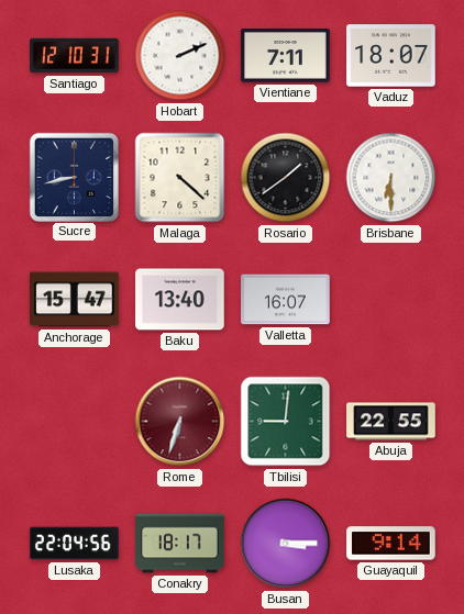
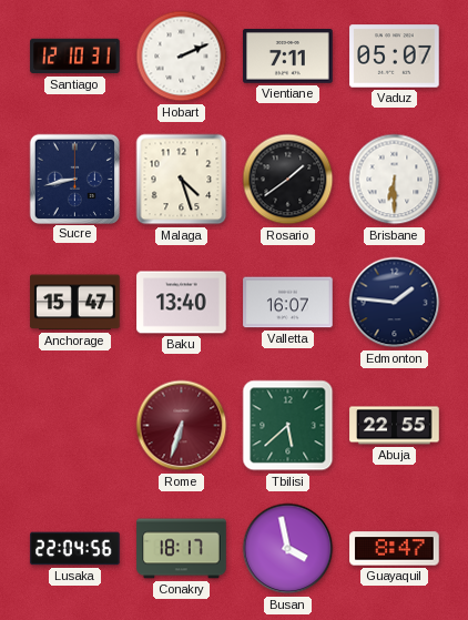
Vaduz: 18:07 -> 05:07 (395, 57)
Malaga: 4:22 -> 4:27 (182, 180)
Edmonton: none -> 1:46 (395, 303)
Tbilisi: 9:01 -> 5:38 (288, 426)
Busan: 3:15 -> 3:58 (288, 549)
Guayaquil: 9:14 -> 8:47 (395, 549)
